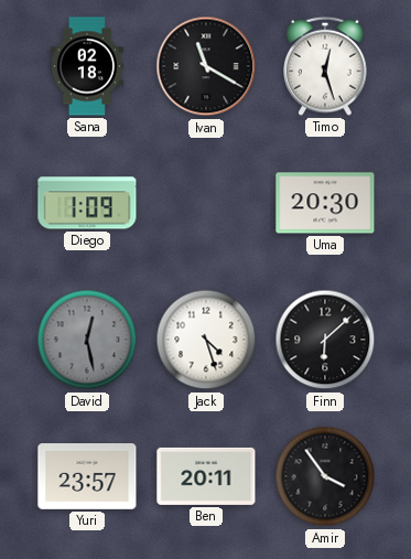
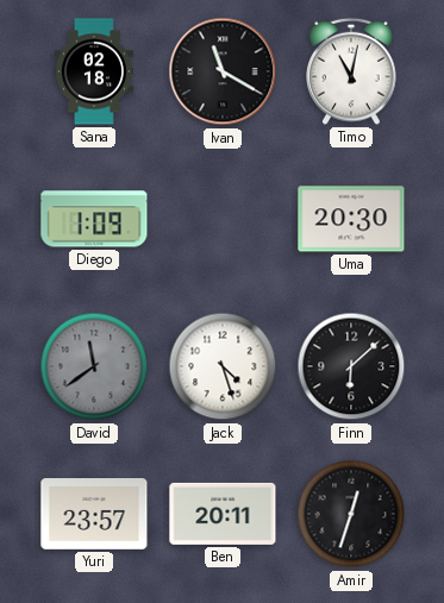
Timo: 12:27 -> 11:02 (351, 71)
David: 12:28 -> 11:39 (94, 366)
Amir: 3:54 -> 12:33 (351, 514)
